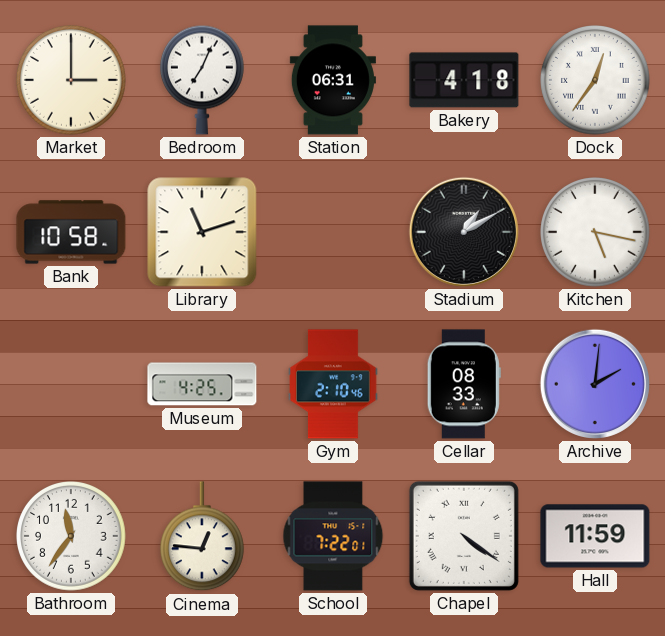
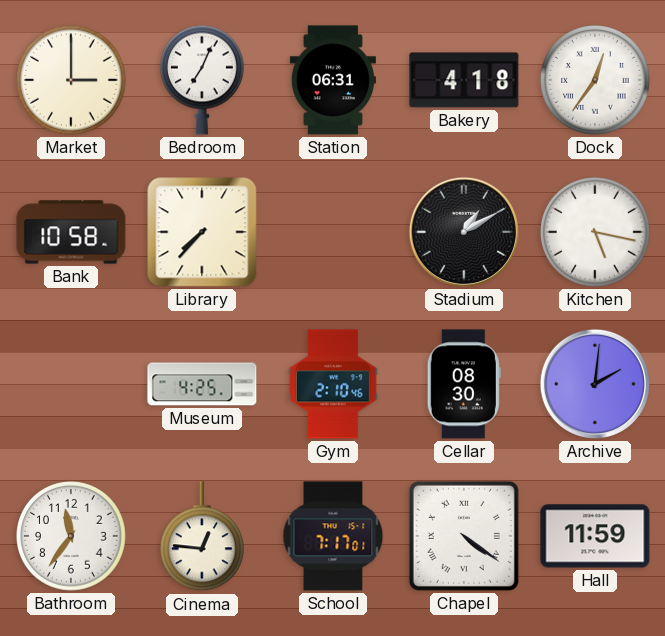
Library: 11:12 -> 7:37 (202, 232)
Cellar: 08:33 -> 08:30 (464, 384)
School: 7:22 -> 7:17 (333, 536)
